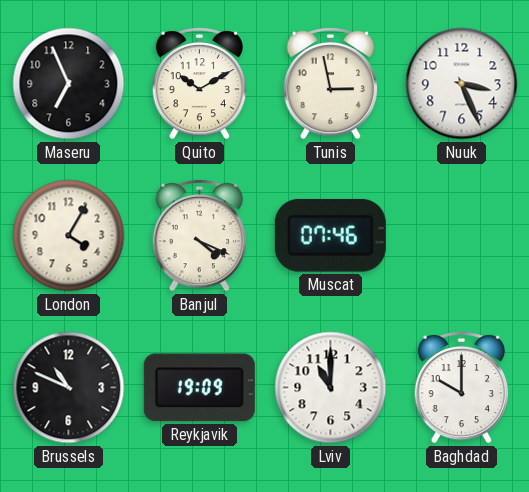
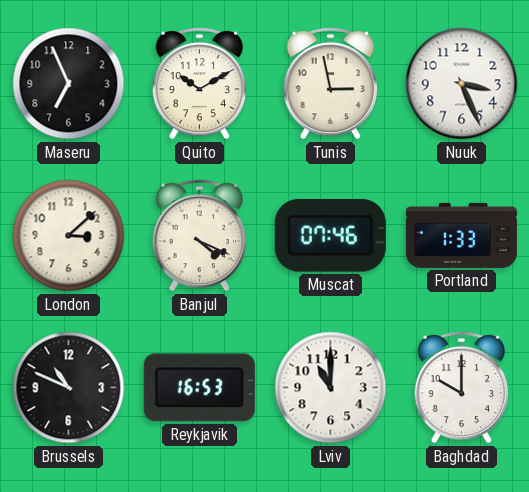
London: 4:05 -> 3:08 (69, 236)
Portland: none -> 1:33 (461, 235)
Reykjavik: 19:09 -> 16:53 (199, 388)
